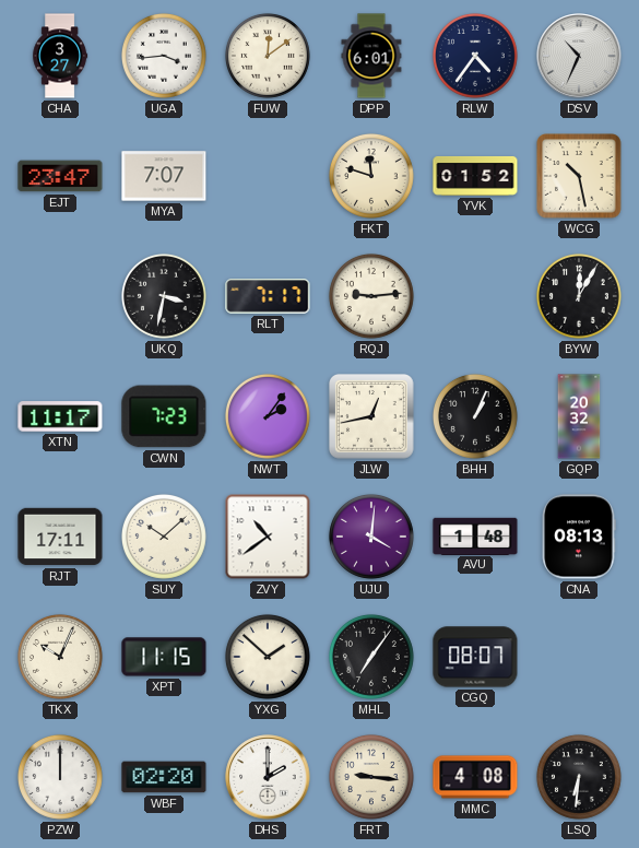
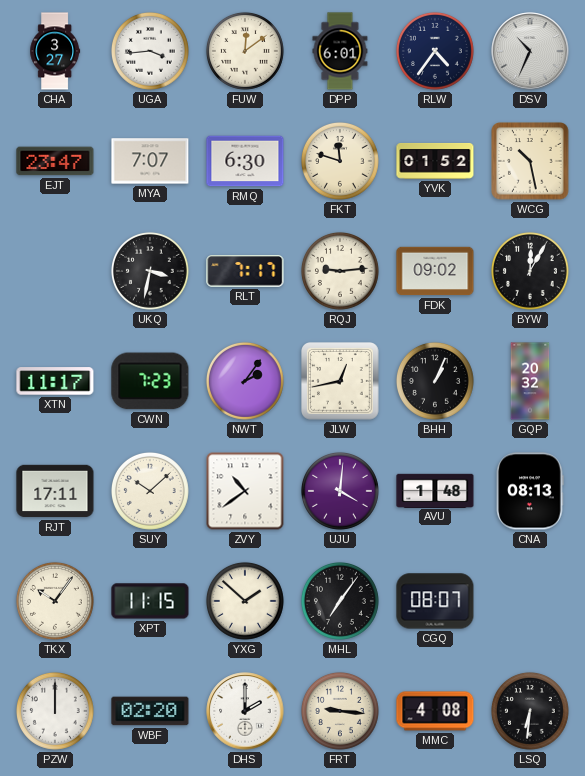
RMQ: none -> 6:30 (245, 161)
FDK: none -> 09:02 (435, 271)
TKX: 10:04 -> 10:06 (55, 601)
